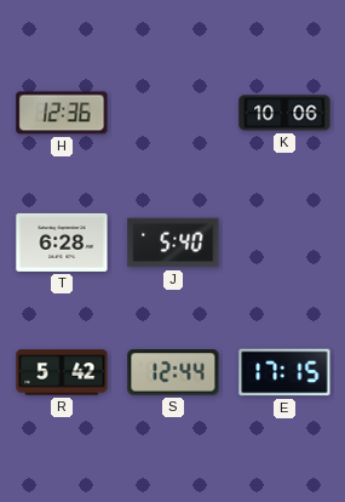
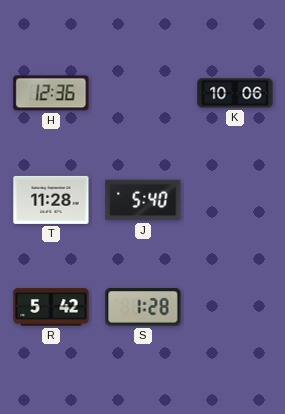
T: 6:28 -> 11:28 (51, 200)
S: 12:44 -> 1:28 (143, 307)
E: 17:15 -> none (284, 372)
